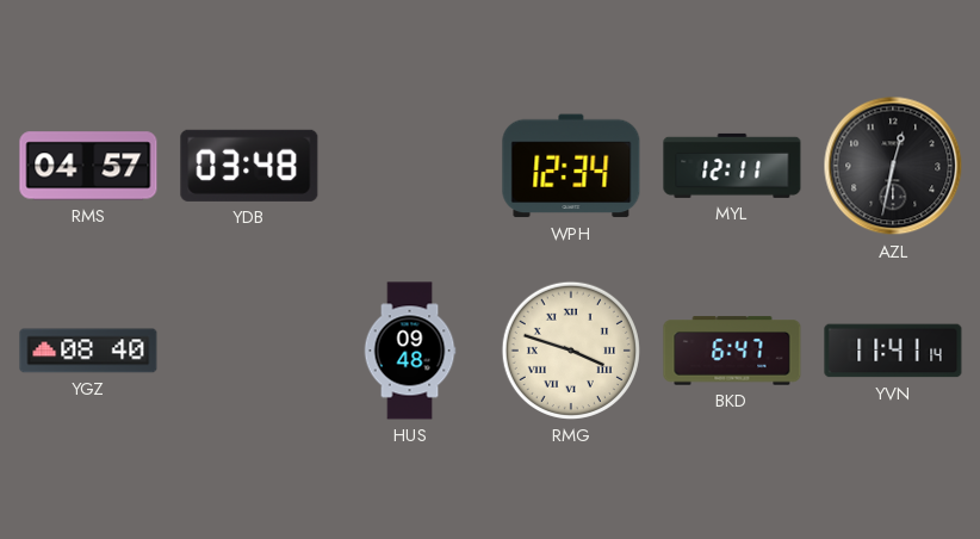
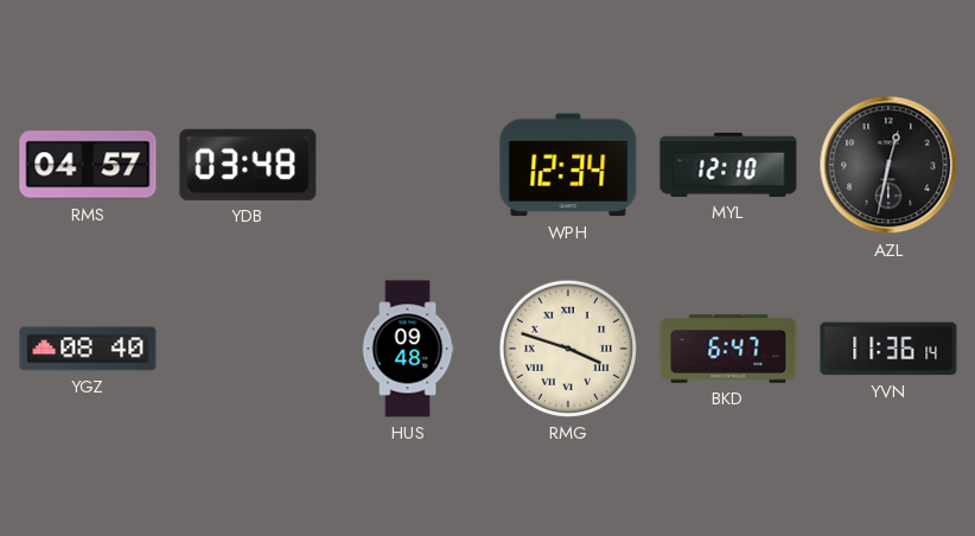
MYL: 12:11 -> 12:10 (728, 165)
YVN: 11:41 -> 11:36 (888, 349)
